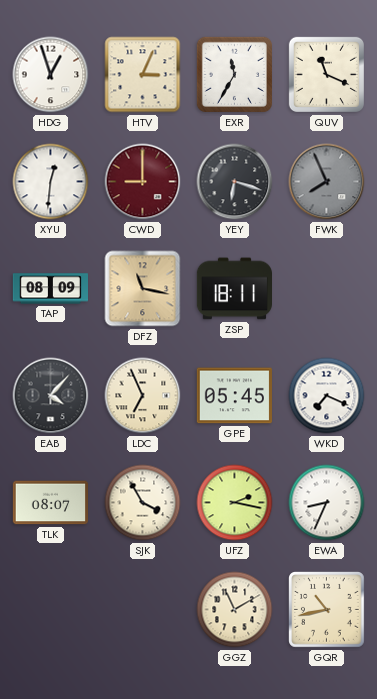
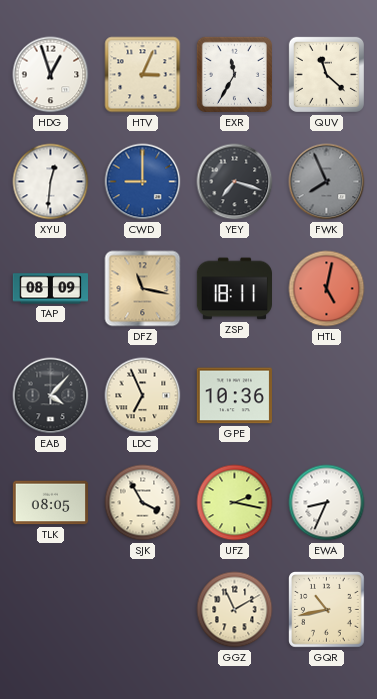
QUV: 11:19 -> 11:22 (326, 74)
CWD dial: burgundy -> blue (143, 182)
YEY: 6:18 -> 7:18 (235, 182)
HTL: none -> 5:02 (327, 289)
GPE: 05:45 -> 10:36 (234, 396)
WKD: 7:19 -> none (327, 396)
TLK: 08:07 -> 08:05 (50, 503)
